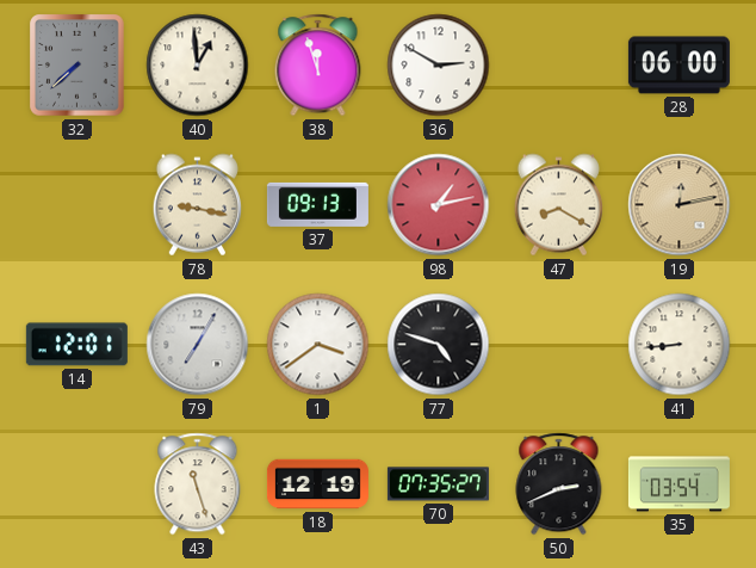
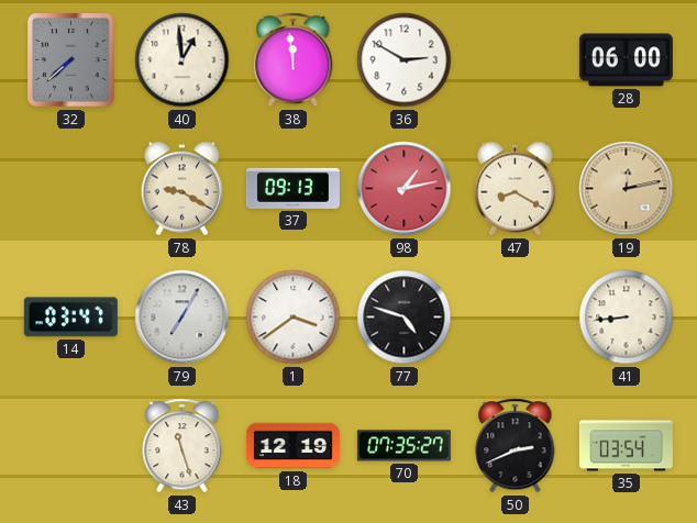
38: 11:57 -> 11:59 (294, 60)
78: 9:17 -> 9:20 (181, 189)
14: 12:01 -> 03:47 (70, 318)
